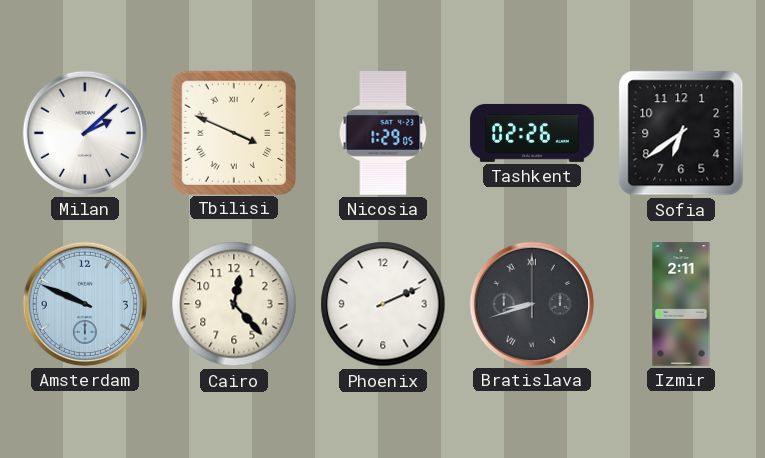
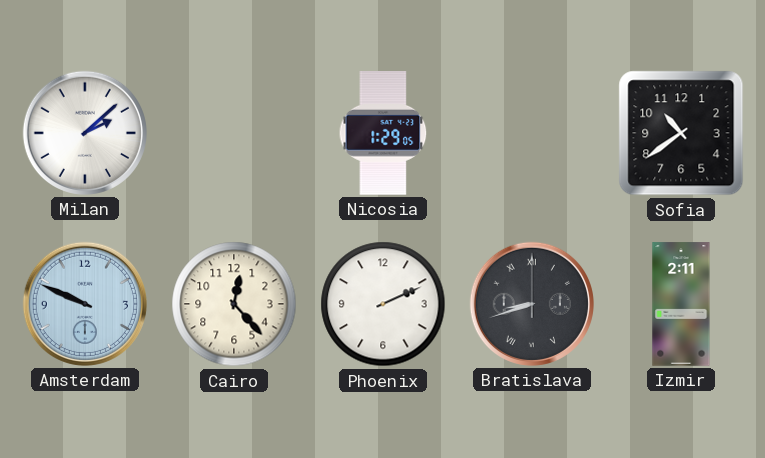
Tbilisi: 3:49 -> none (233, 132)
Tashkent: 02:26 -> none (532, 133)
Sofia: 6:39 -> 10:39 (681, 133)
